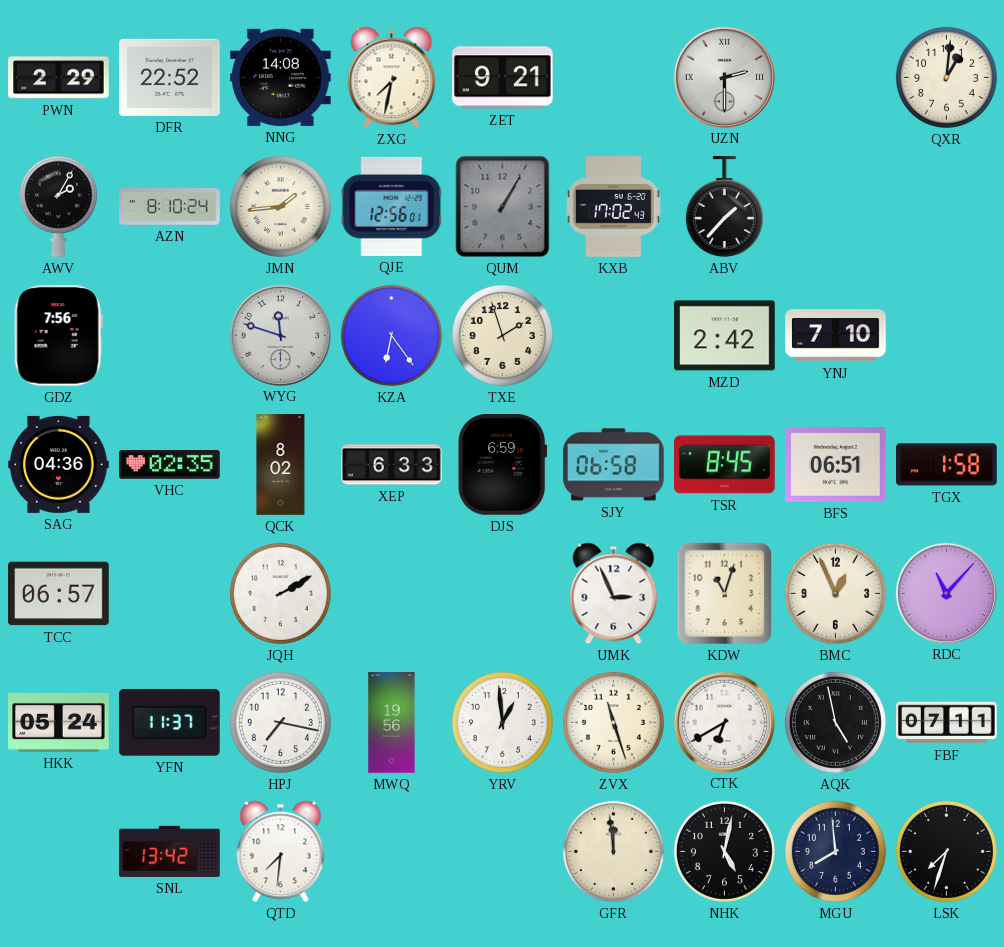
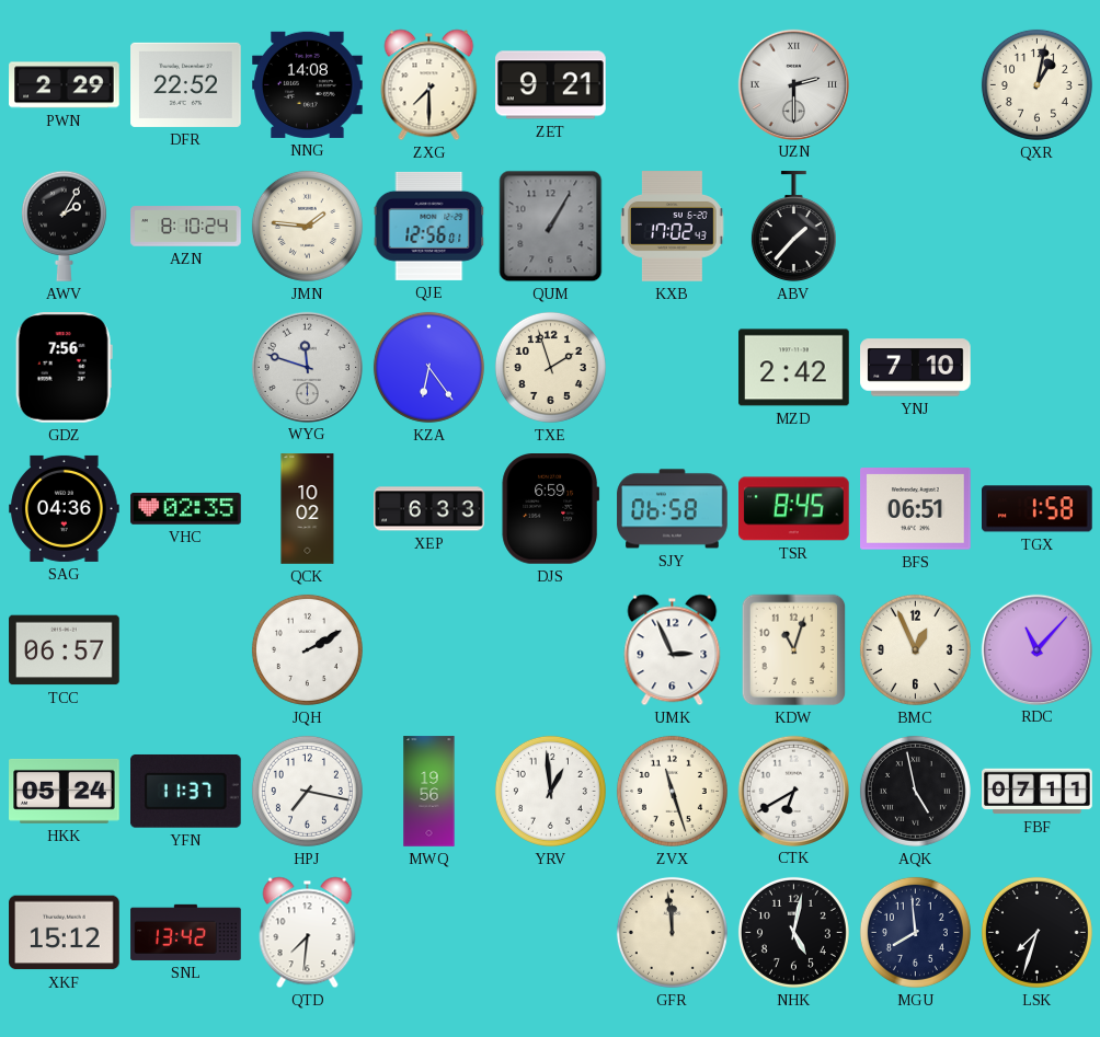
ZXG: 7:32 -> 7:30 (429, 85)
QXR: 1:01 -> 1:02 (1036, 84)
JMN: 1:44 -> 1:46 (307, 226)
QCK: 8:02 -> 10:02 (308, 509)
XKF: none -> 15:12 (65, 933)
